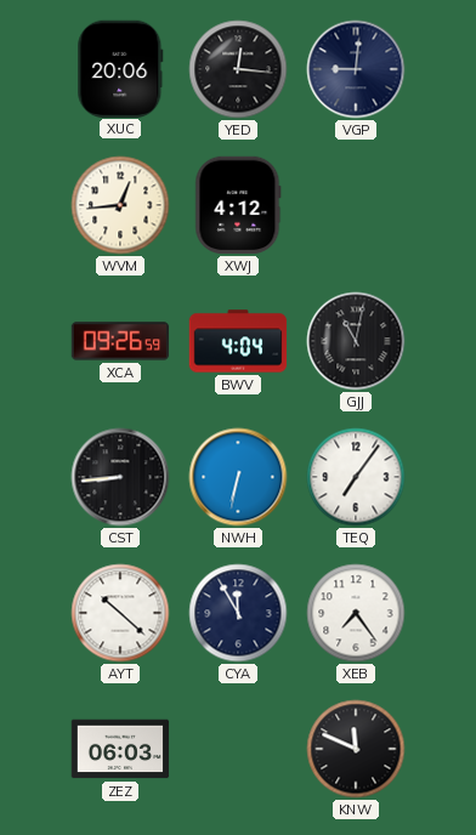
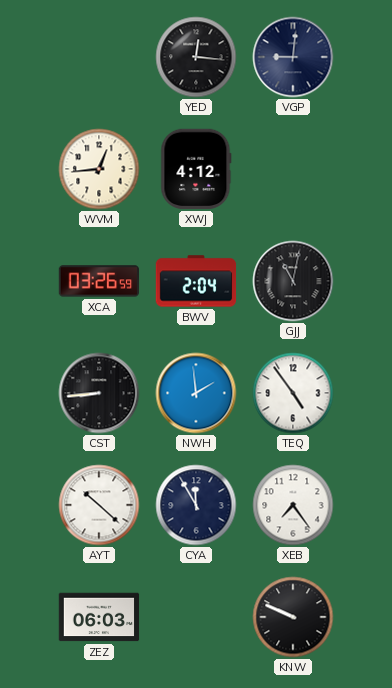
XUC: 20:06 -> none (120, 68)
XCA: 09:26 -> 03:26 (99, 281)
BWV: 4:04 -> 2:04 (196, 281)
NWH: 6:32 -> 1:59 (196, 393)
TEQ: 7:06 -> 4:54 (293, 393)
KNW: 11:49 -> 9:49 (293, 617)
